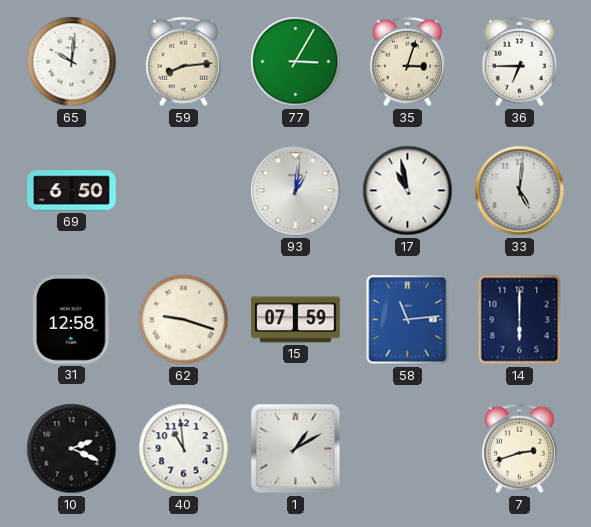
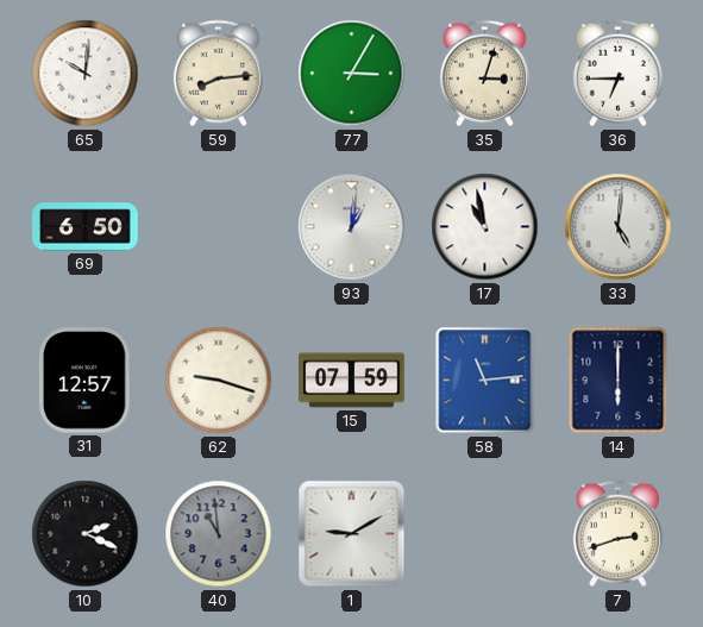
31: 12:58 -> 12:57 (86, 381)
40 dial: white -> grey (219, 534)
1: 1:10 -> 9:10 (352, 534)
